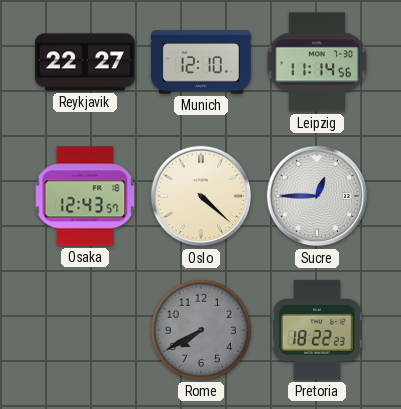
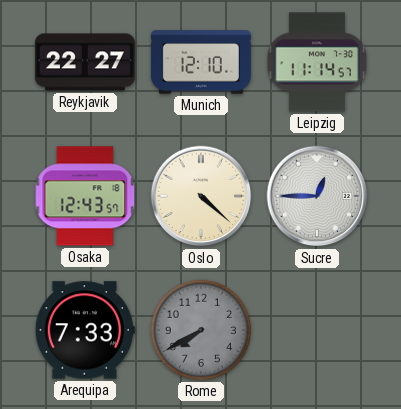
Leipzig: 11:14:56 -> 11:14:57 (317, 62)
Arequipa: none -> 7:33 (85, 330)
Pretoria: 18:22 -> none (317, 330)
